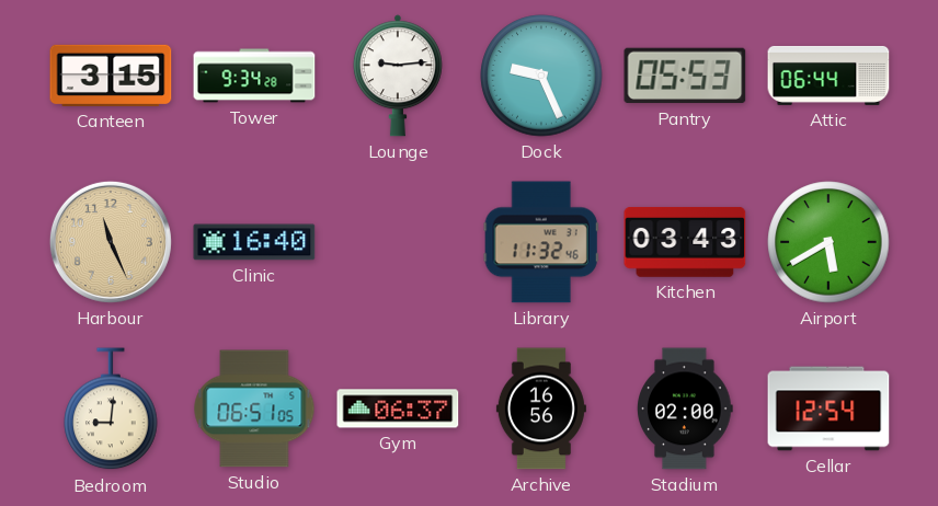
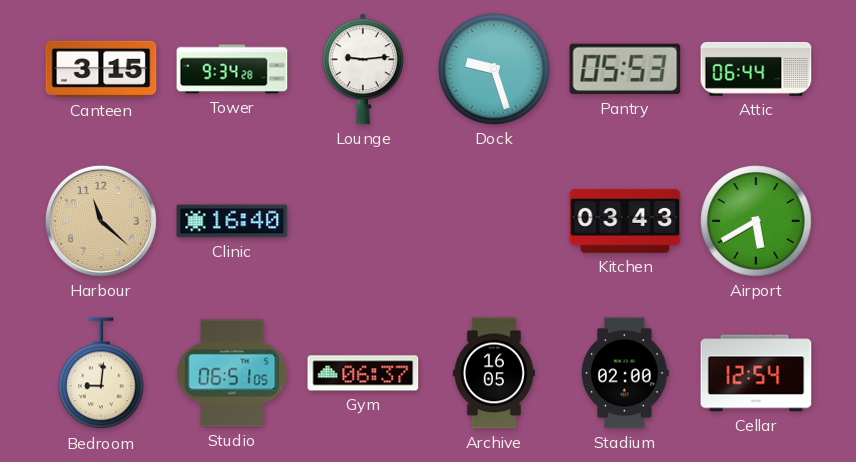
Dock: 9:26 -> 9:27 (494, 69)
Harbour: 11:26 -> 11:22 (101, 221)
Library: 11:32 -> none (541, 242)
Archive: 16:56 -> 16:05 (494, 373)
